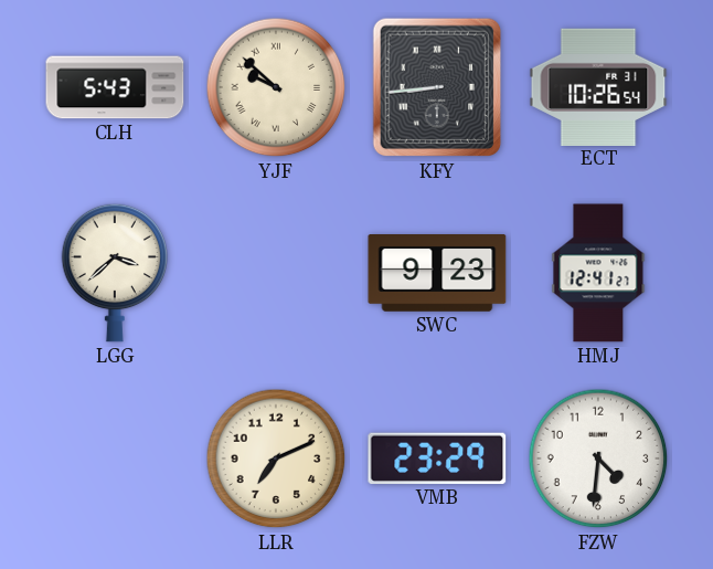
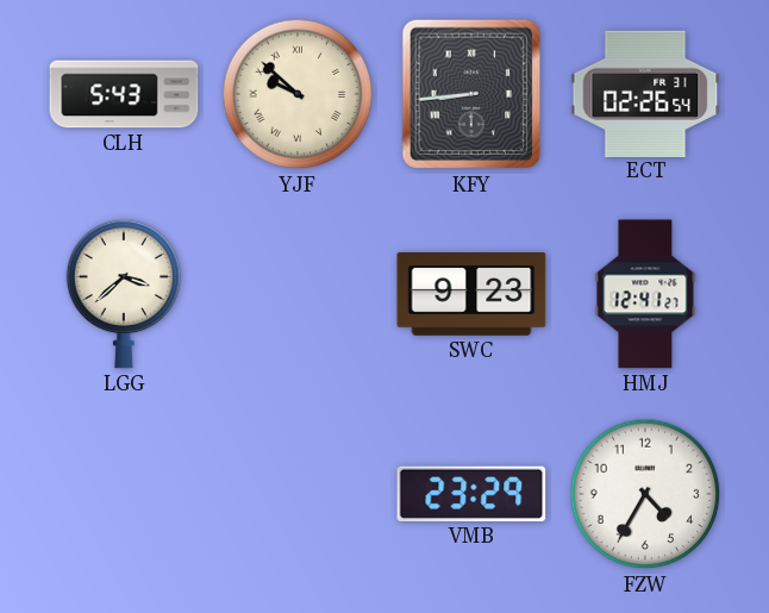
ECT: 10:26 -> 02:26 (645, 93)
LLR: 7:11 -> none (276, 459)
FZW: 4:31 -> 4:35 (645, 494)
